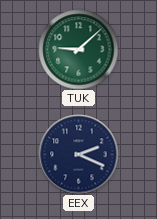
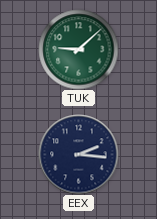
EEX: 2:19 -> 2:16 (78, 154)
